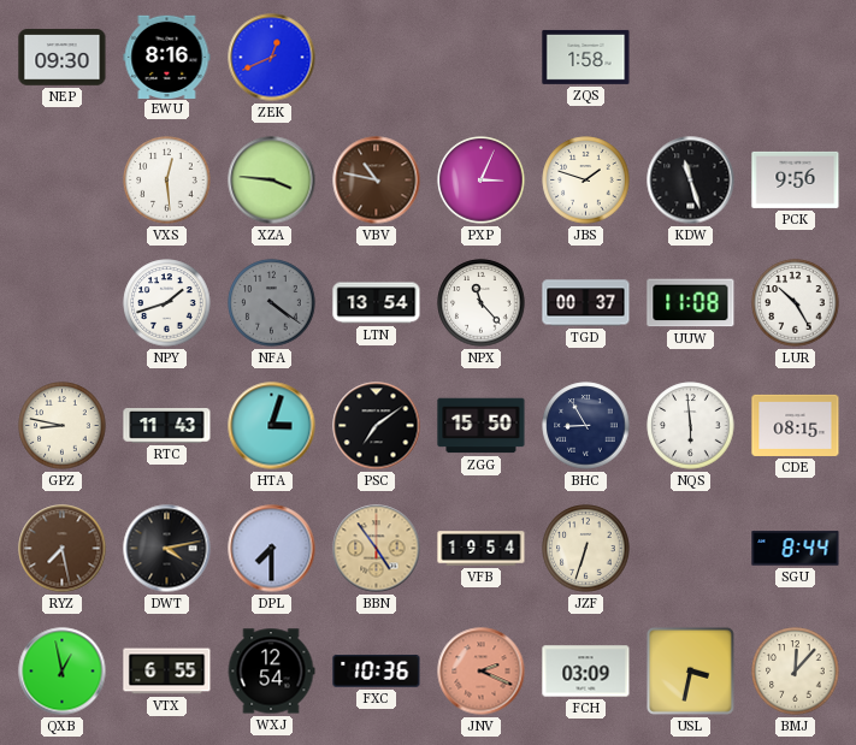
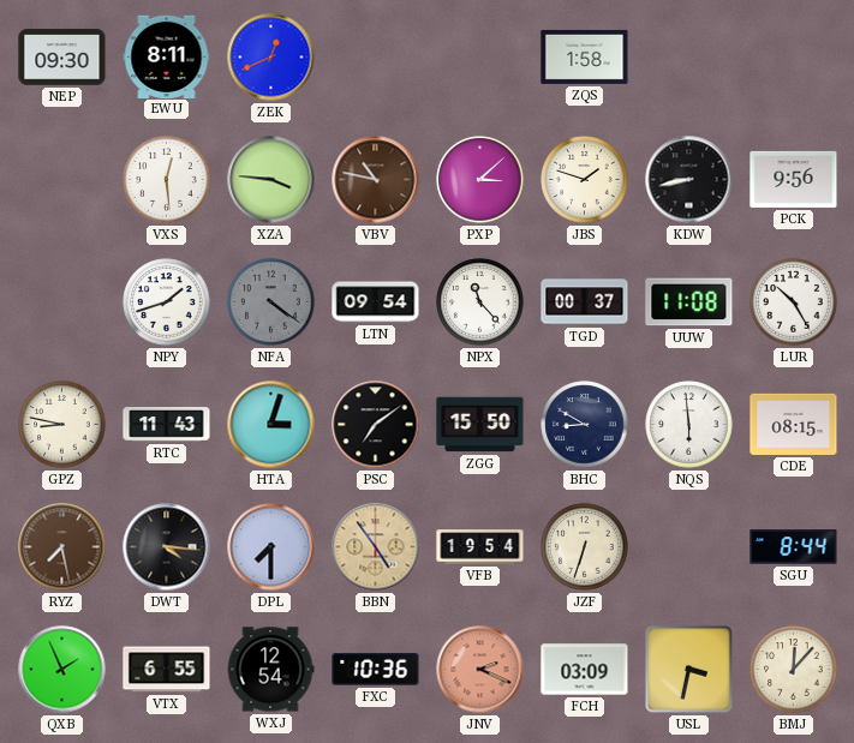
EWU: 8:16 -> 8:11 (167, 56)
PXP: 3:04 -> 3:08 (480, 180)
KDW: 11:27 -> 8:43 (689, 180)
LTN: 13:54 -> 09:54 (376, 302)
BHC: 8:55 -> 8:50 (585, 425)
DWT: 4:13 -> 4:16 (167, 547)
QXB: 12:58 -> 1:56 (62, 670)
